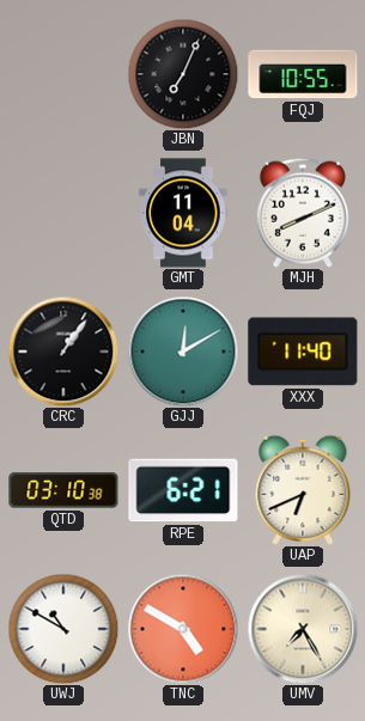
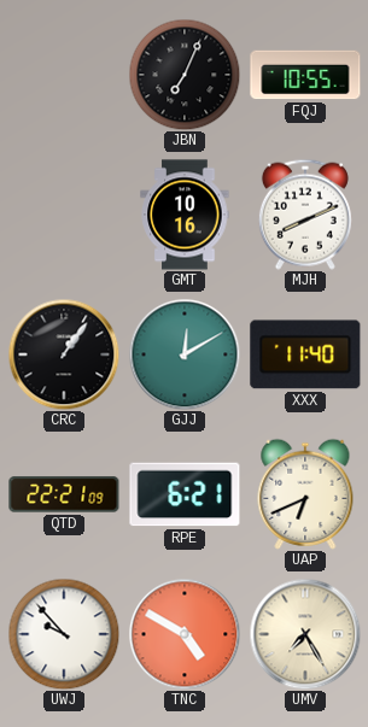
GMT: 11:04 -> 10:16 (185, 215)
QTD: 03:10 -> 22:21 (64, 494)
UWJ: 10:50 -> 9:53 (64, 634)
